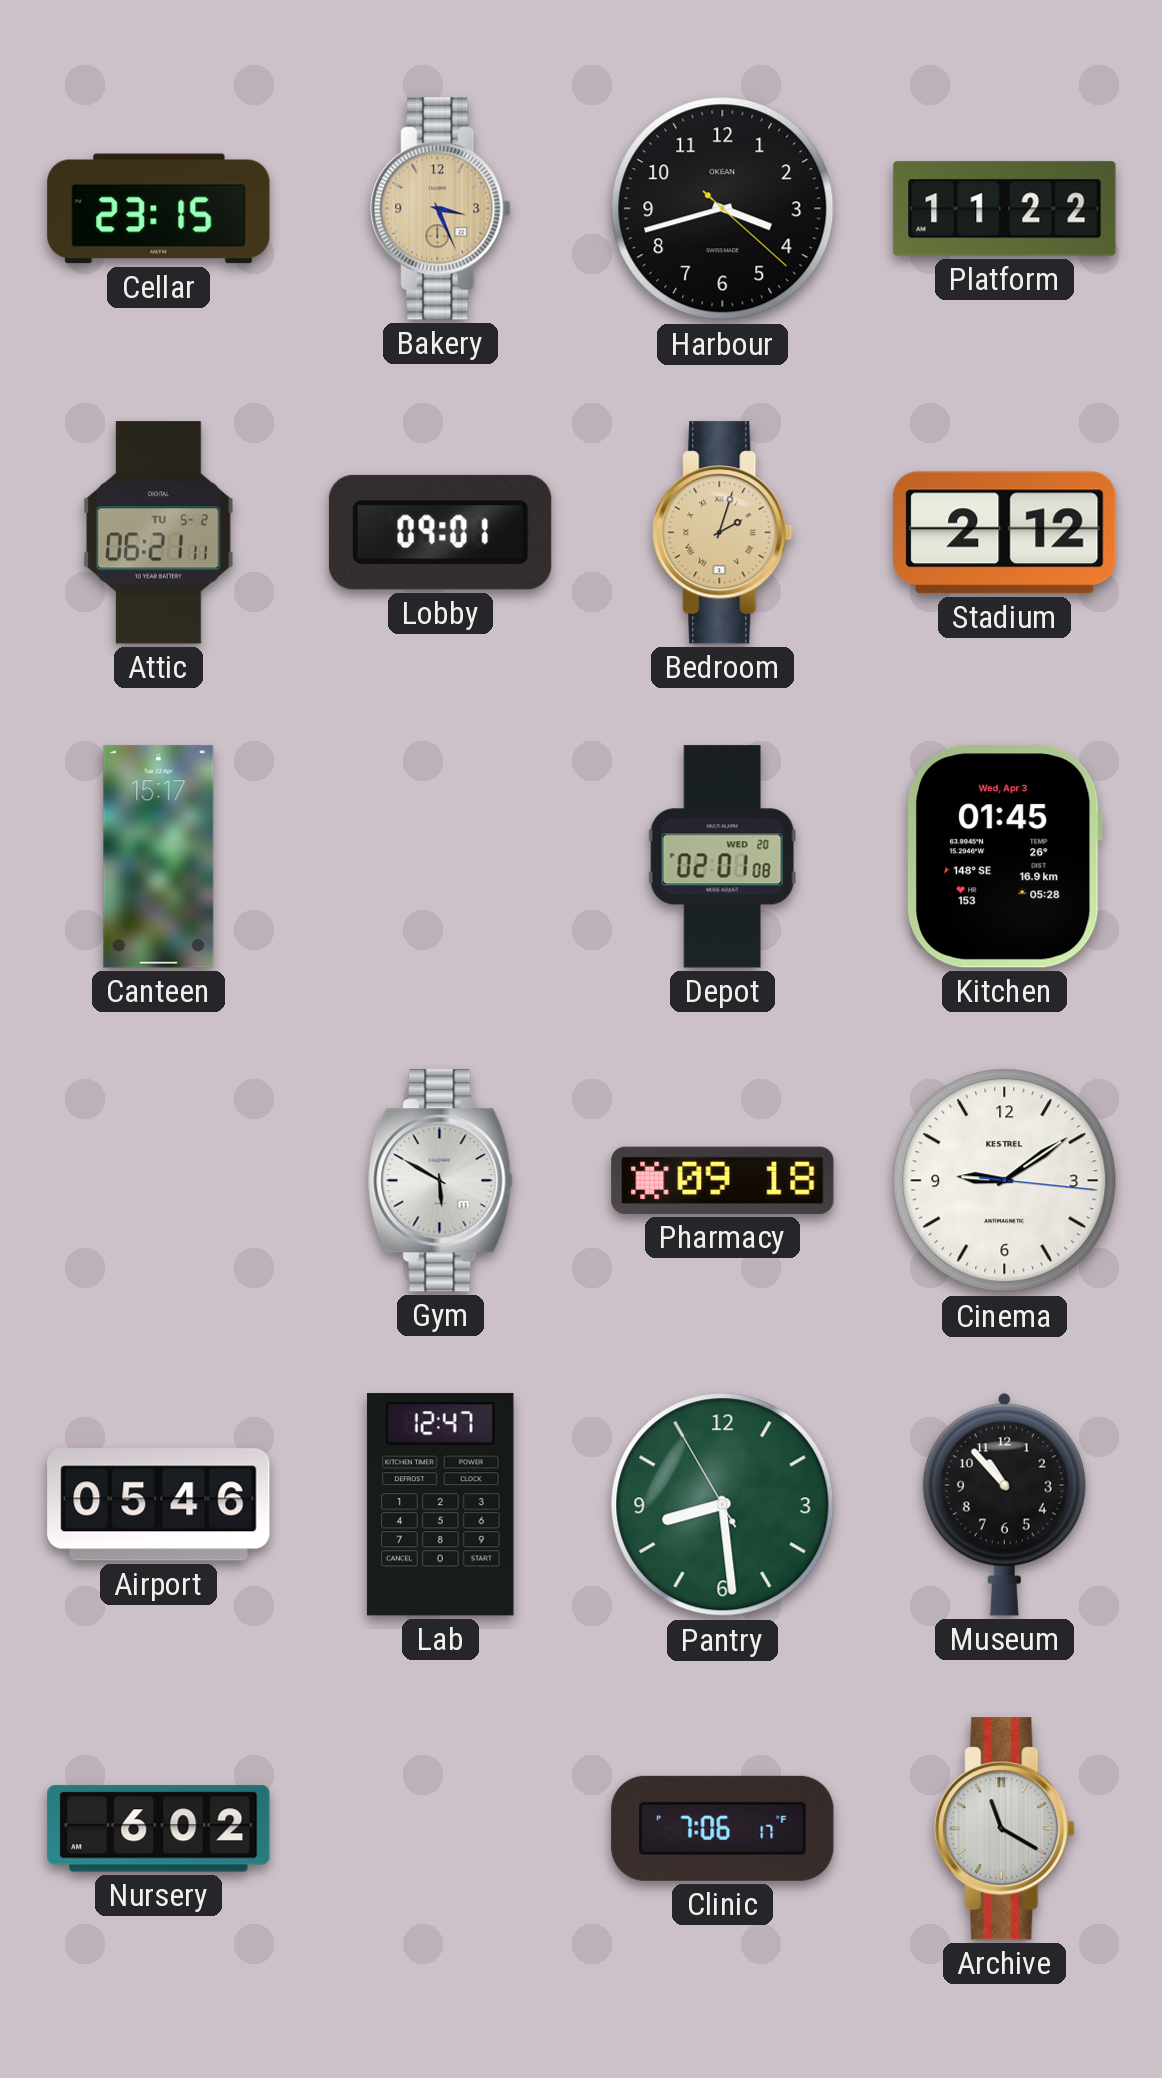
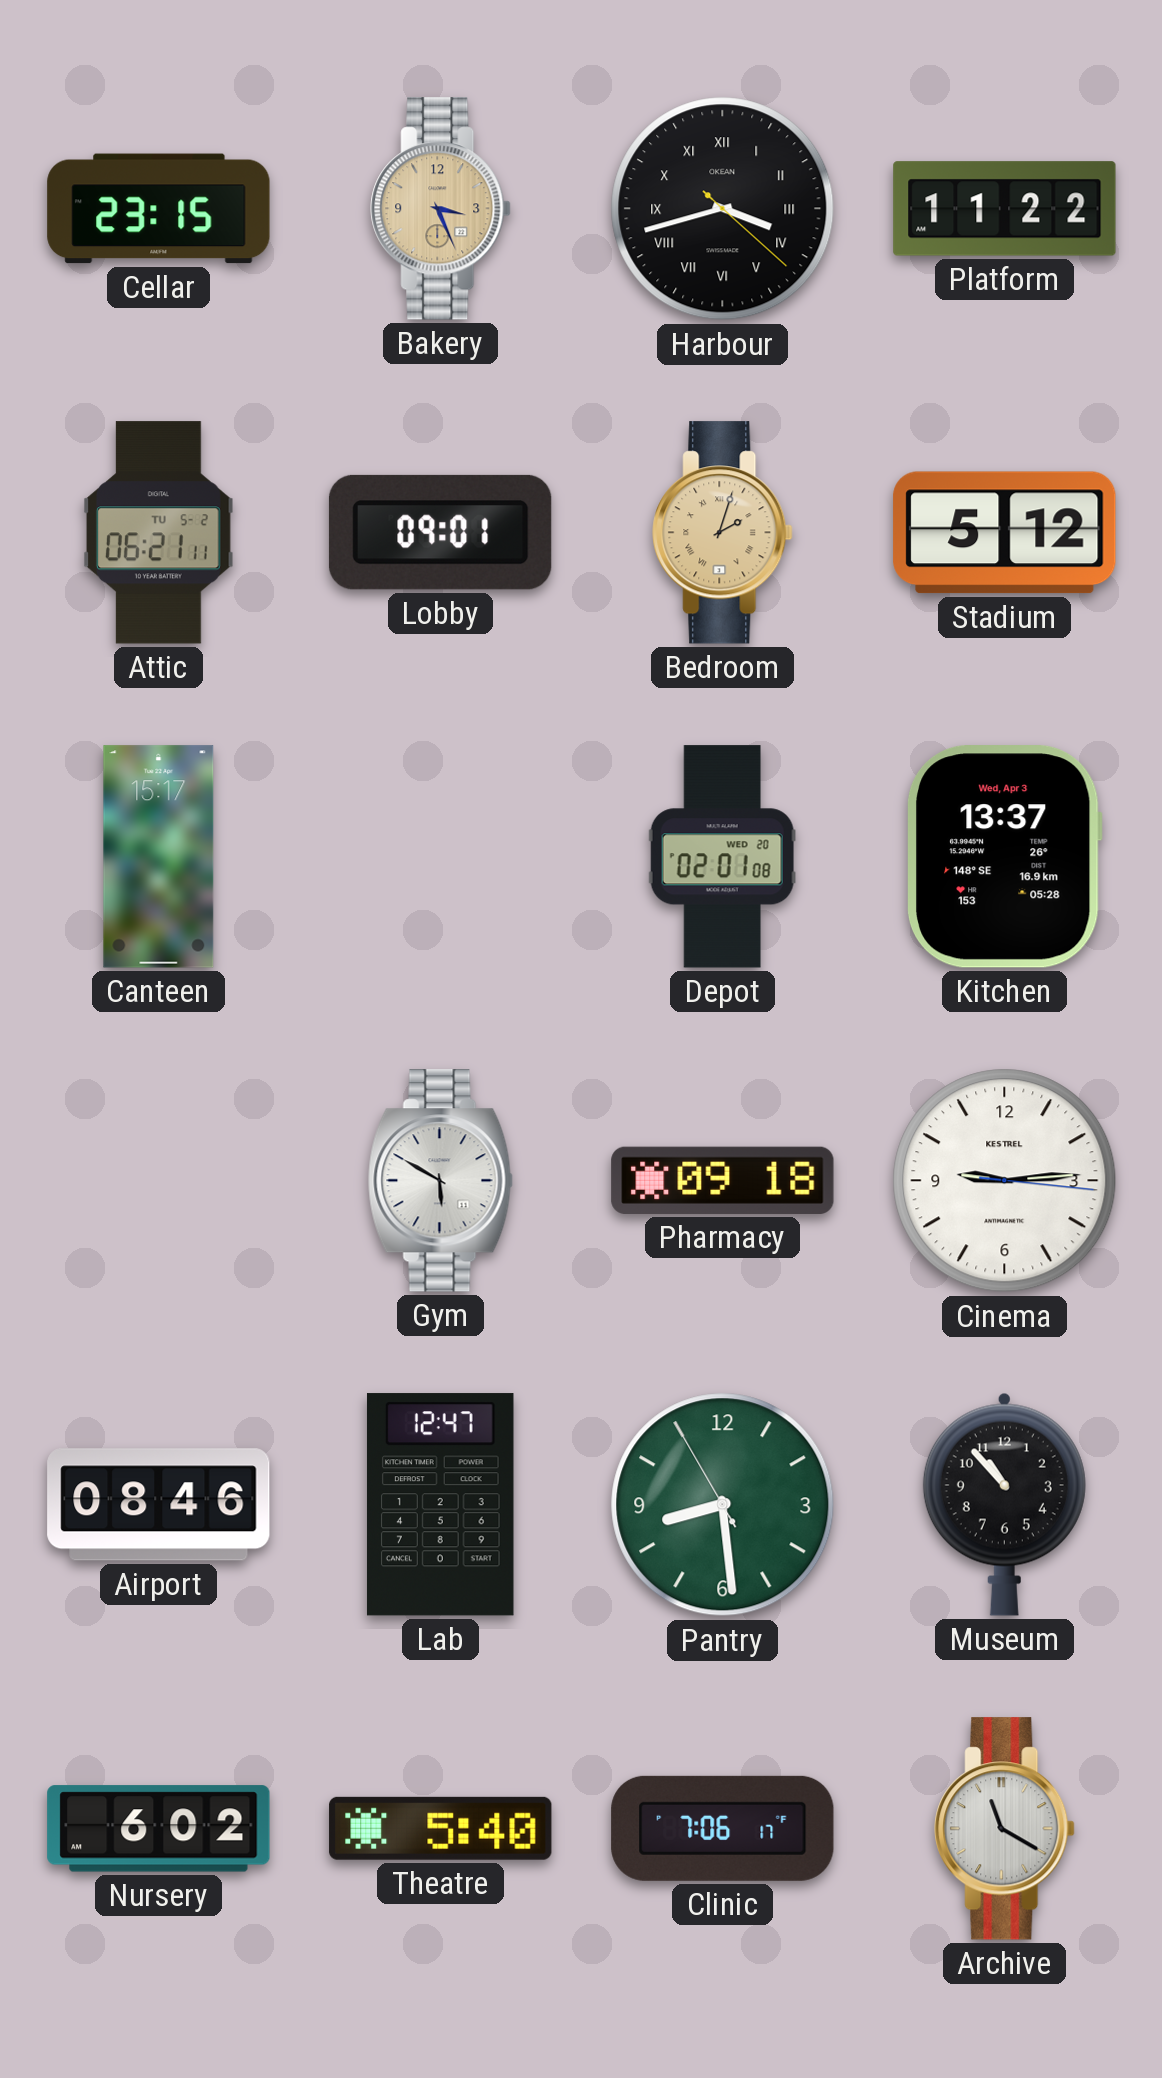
Harbour numerals: Arabic -> Roman (723, 209)
Stadium: 2:12 -> 5:12 (1005, 533)
Kitchen: 01:45 -> 13:37 (1004, 857)
Cinema: 9:09 -> 9:14 (1005, 1181)
Airport: 05:46 -> 08:46 (159, 1505)
Theatre: none -> 5:40 (441, 1828)
